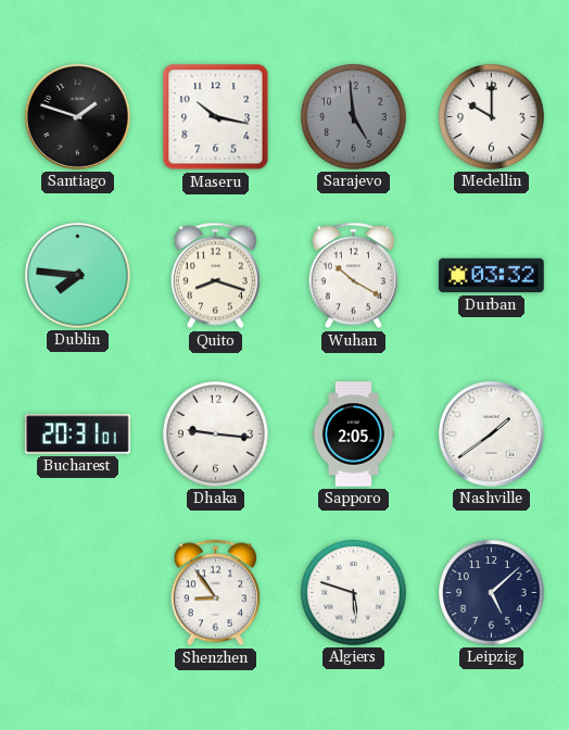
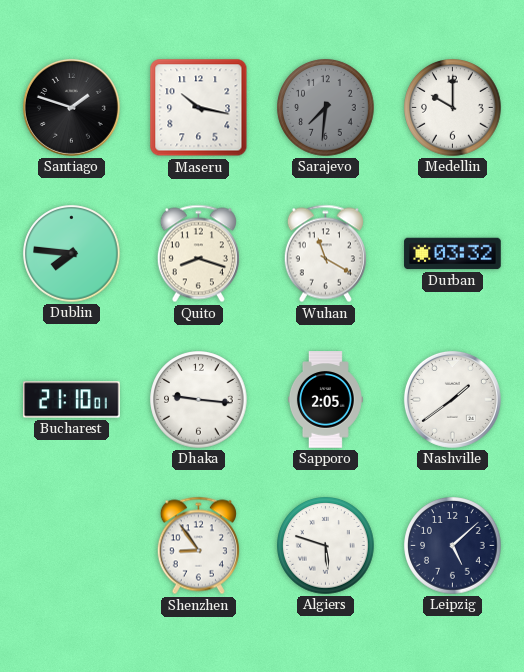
Sarajevo: 4:59 -> 7:31 (326, 108)
Wuhan: 10:20 -> 11:20 (325, 254)
Bucharest: 20:31 -> 21:10 (72, 400)
